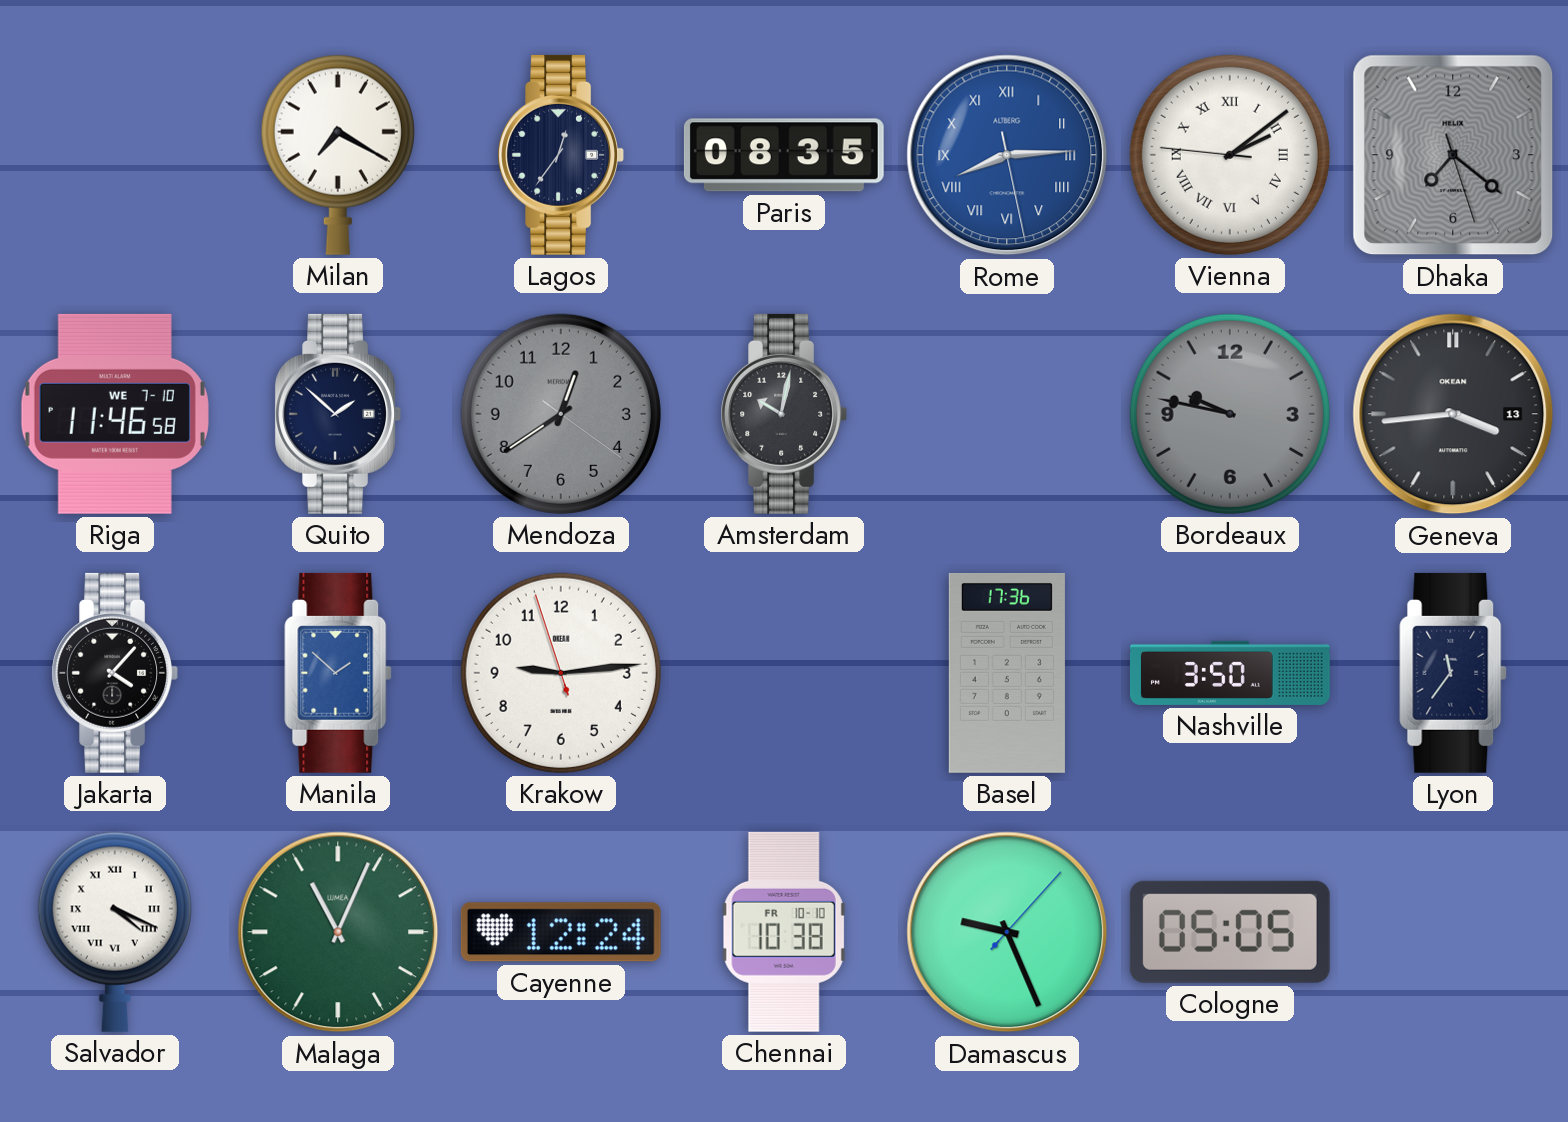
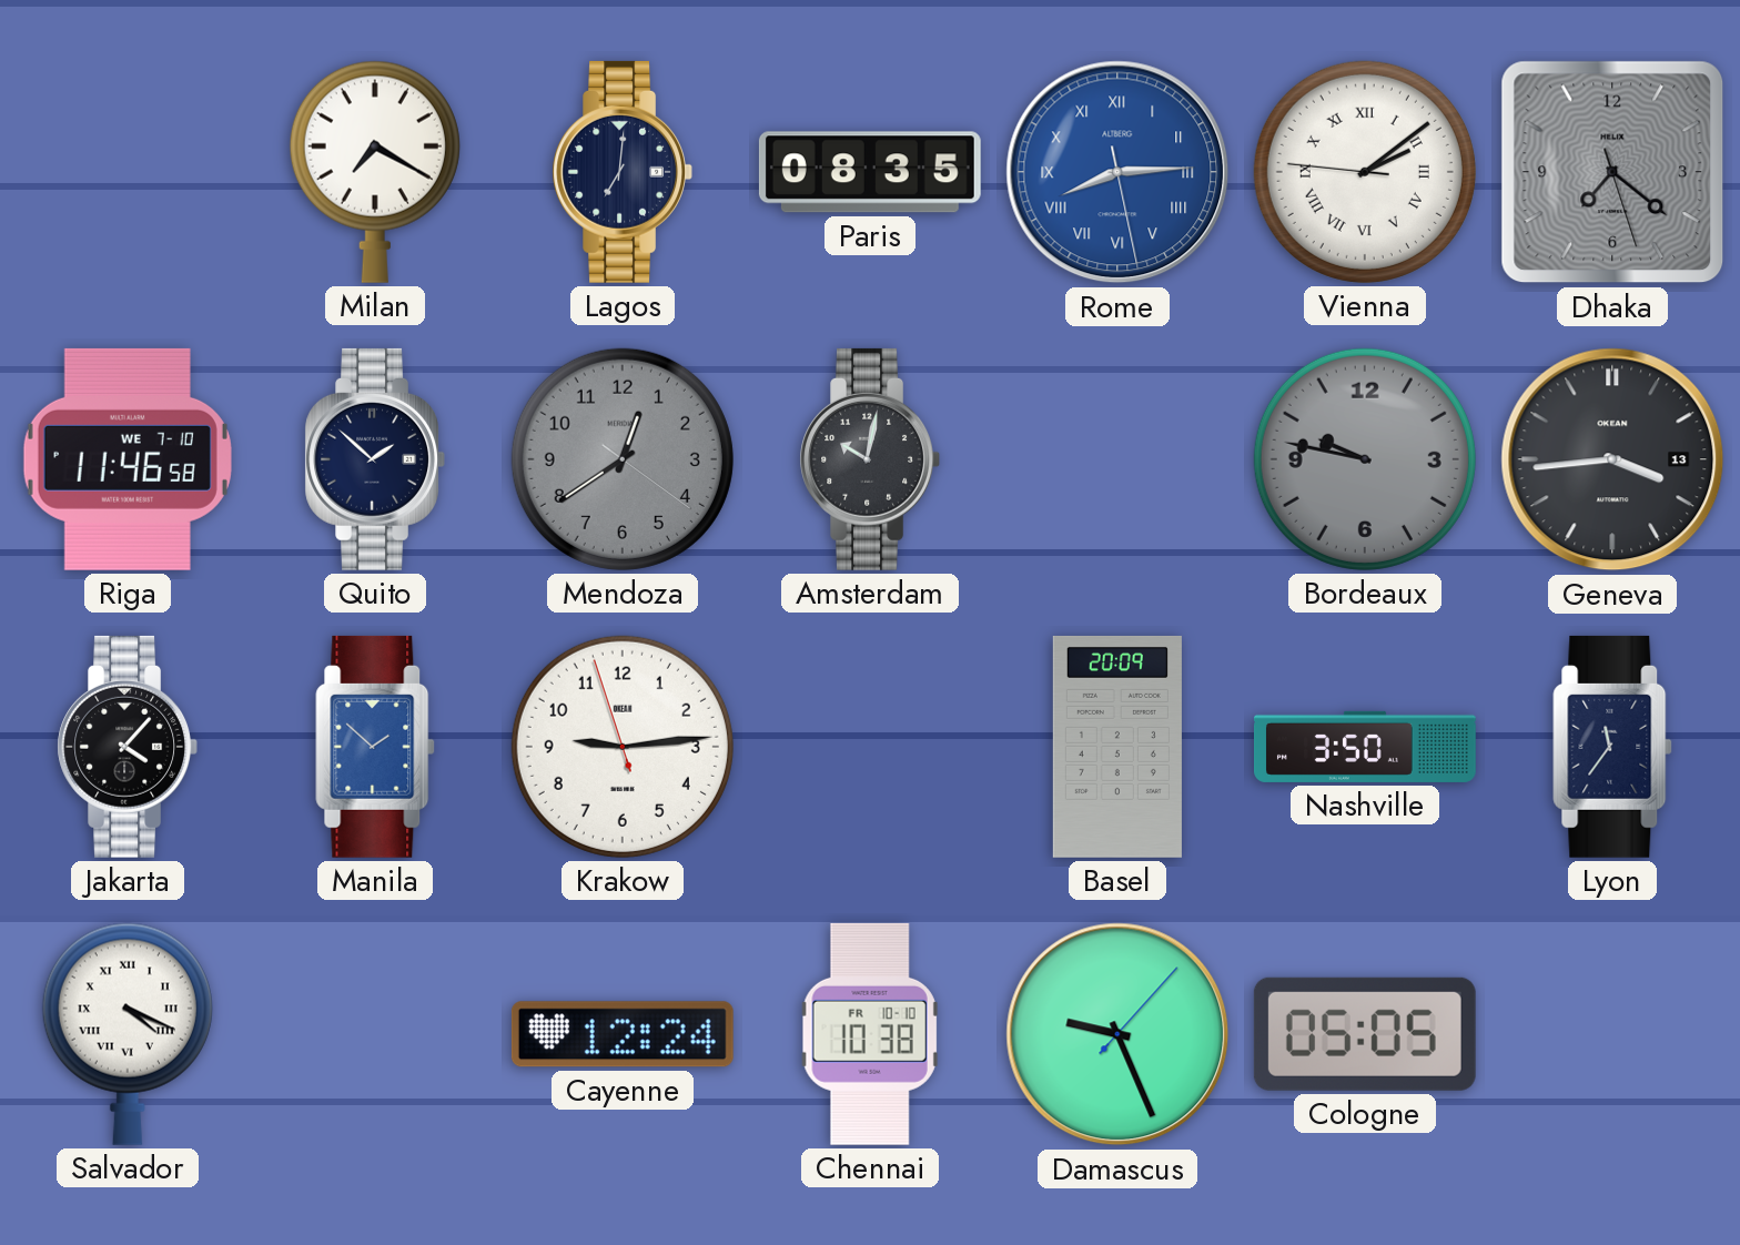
Lagos: 12:36 -> 7:01 (621, 172)
Basel: 17:36 -> 20:09 (1117, 747)
Malaga: 11:04 -> none (338, 932)
